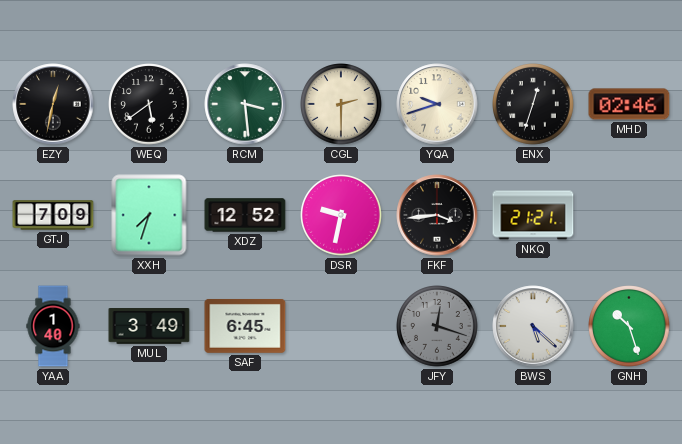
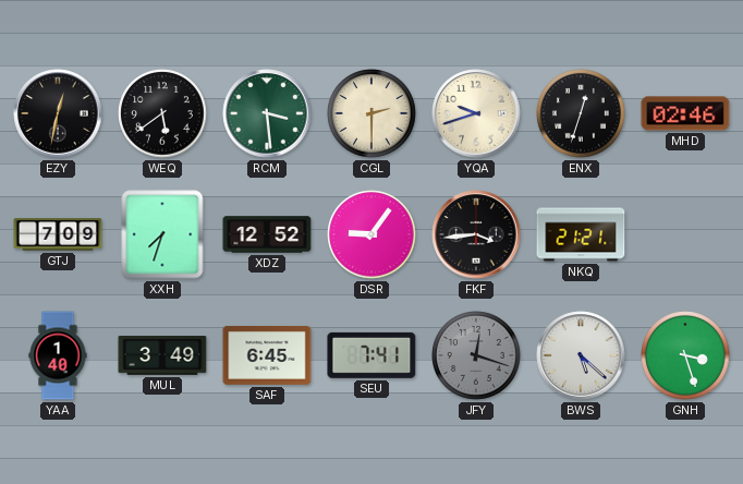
DSR: 9:32 -> 9:06 (371, 234)
SEU: none -> 7:41 (371, 355)
GNH: 10:27 -> 3:27 (685, 355)
